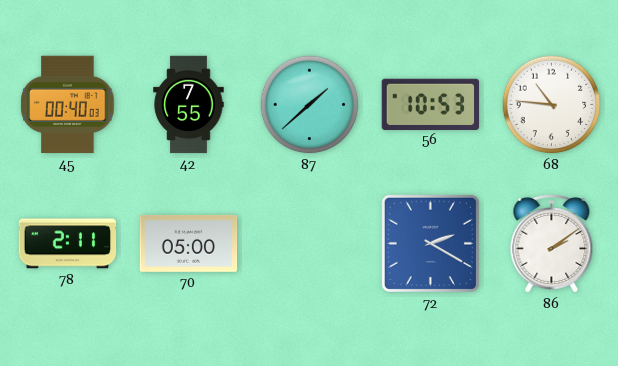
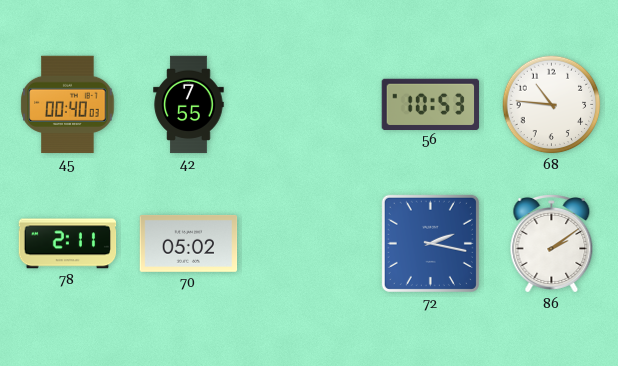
87: 1:38 -> none (310, 105)
70: 05:00 -> 05:02 (189, 243)
72: 2:20 -> 2:17 (430, 243)
